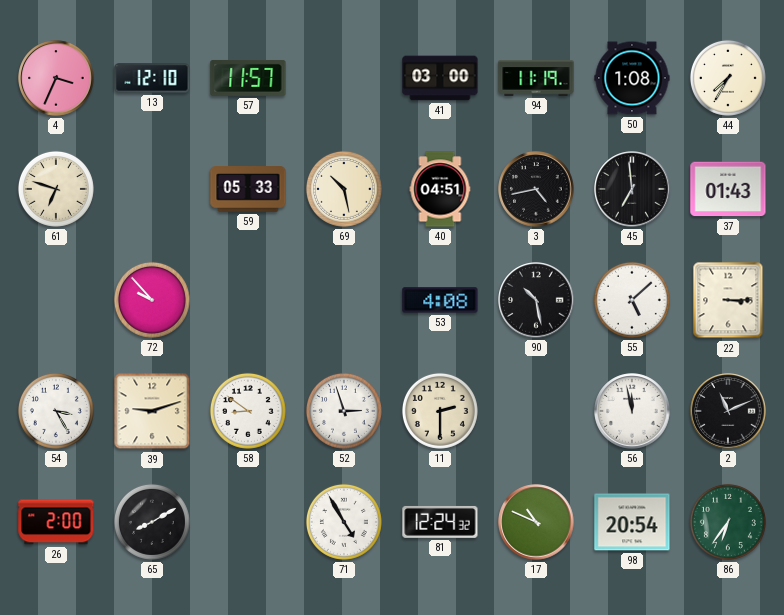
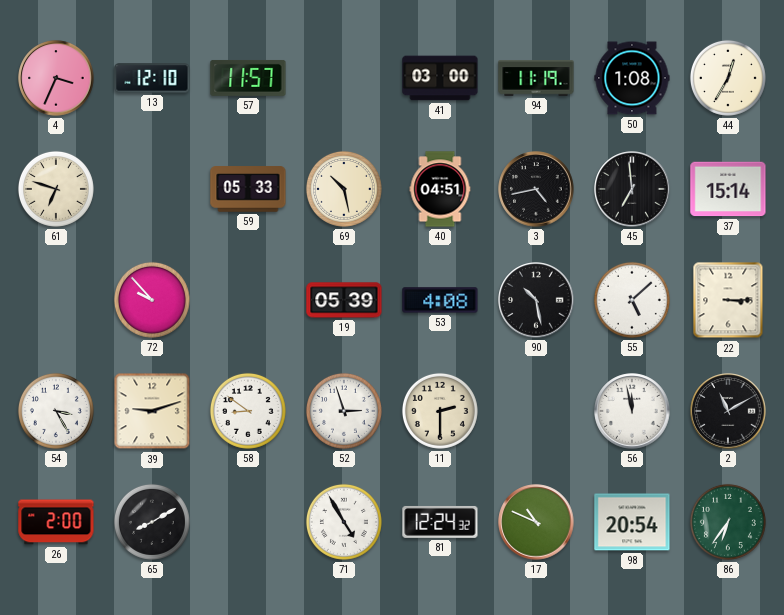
44: 7:35 -> 12:35 (728, 78)
37: 01:43 -> 15:14 (728, 189)
19: none -> 05:39 (344, 300)
2: 11:11 -> 11:10 (728, 411)
